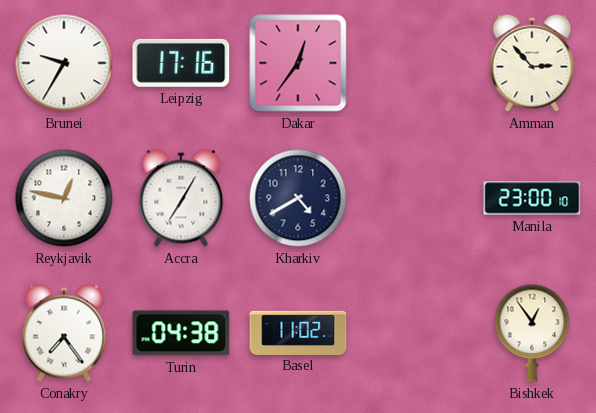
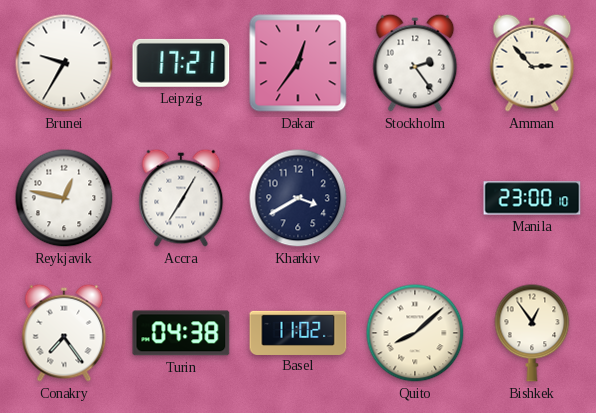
Leipzig: 17:16 -> 17:21 (181, 63)
Stockholm: none -> 2:24 (415, 63)
Kharkiv: 4:40 -> 3:40 (298, 198)
Quito: none -> 8:08 (415, 333)
